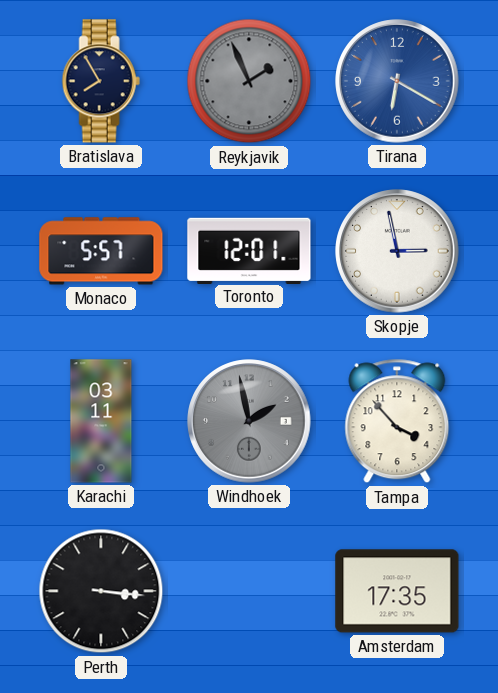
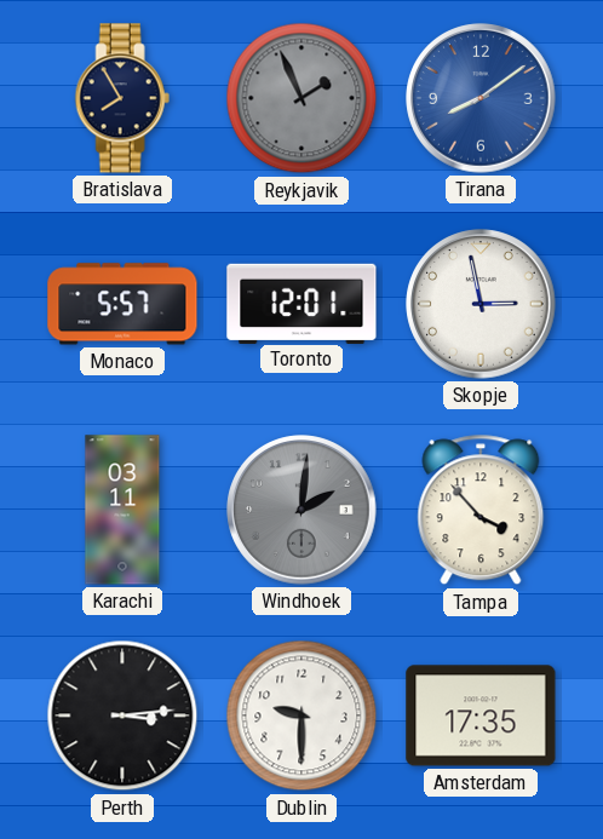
Tirana: 6:20 -> 8:09 (481, 98)
Windhoek: 1:58 -> 2:01 (301, 510)
Perth: 3:16 -> 3:14 (122, 716)
Dublin: none -> 9:30 (301, 716)
